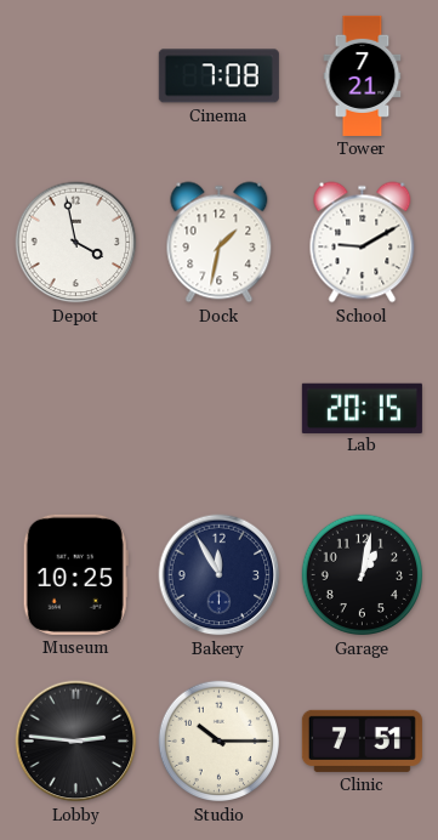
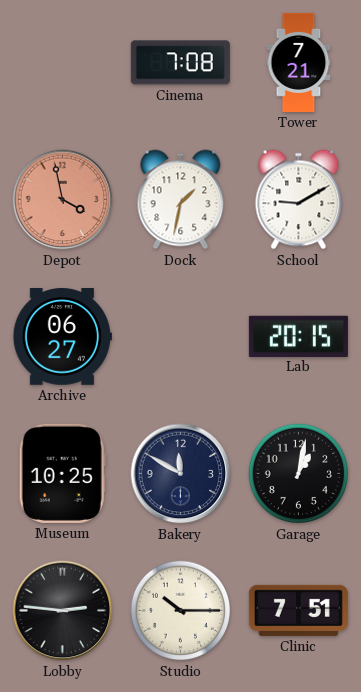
Depot dial: white -> salmon (63, 200)
Archive: none -> 06:27 (62, 337)
Bakery: 11:55 -> 11:50 (181, 474)
